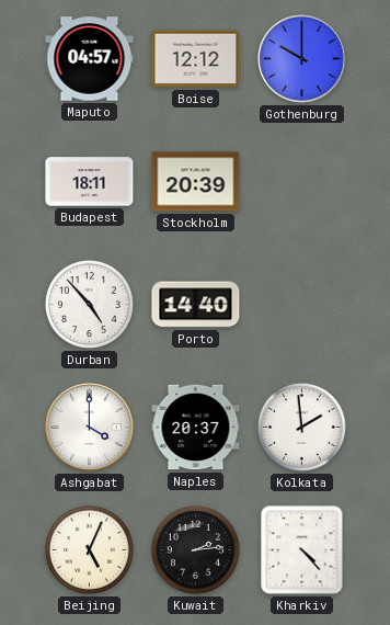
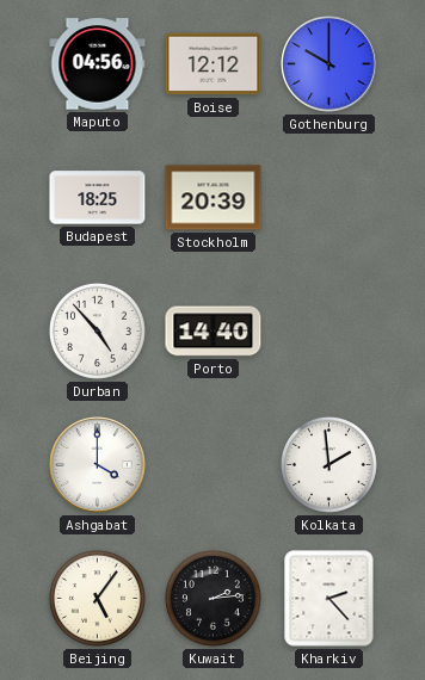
Maputo: 04:57 -> 04:56 (98, 64)
Budapest: 18:11 -> 18:25 (98, 198)
Naples: 20:37 -> none (196, 428)
Beijing: 5:04 -> 5:06 (97, 598)
Kharkiv: 4:23 -> 2:23 (329, 599)
